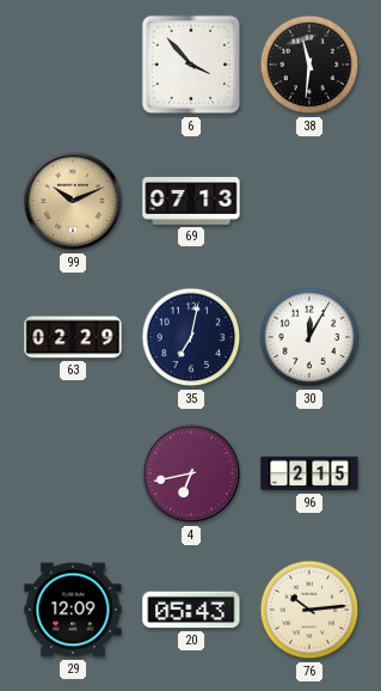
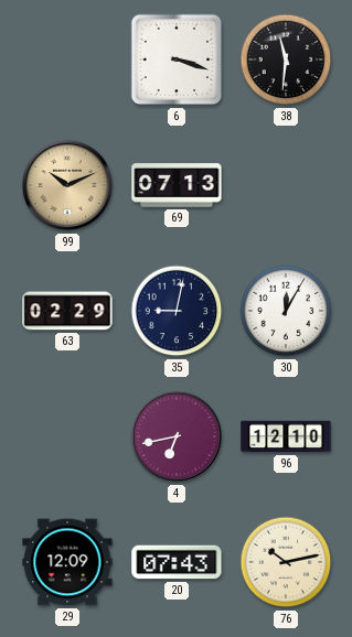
6: 3:53 -> 3:18 (177, 60)
35: 7:02 -> 9:02 (177, 311)
96: 2:15 -> 12:10 (286, 436)
20: 05:43 -> 07:43 (177, 562)
76: 10:14 -> 10:13 (286, 562)
